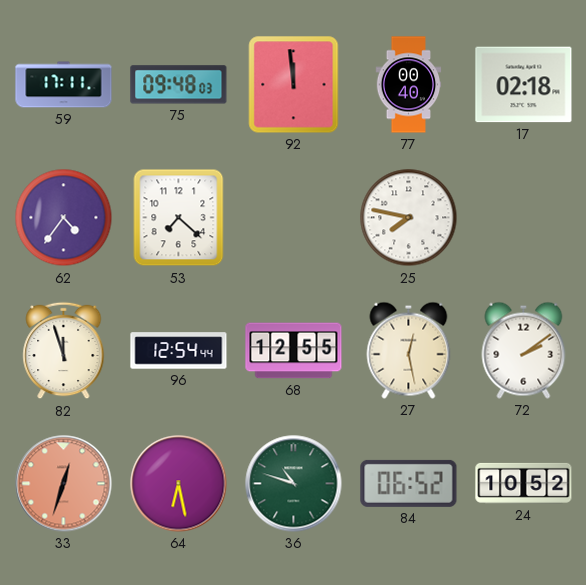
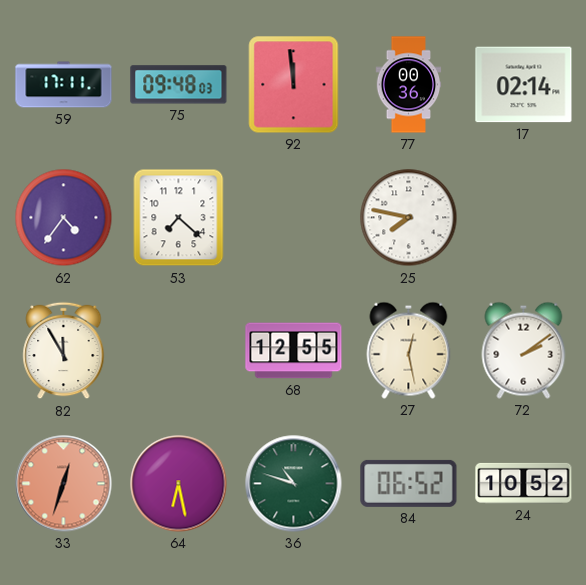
77: 00:40 -> 00:36 (409, 85)
17: 02:18 -> 02:14 (524, 85)
82: 11:57 -> 11:55 (64, 351)
96: 12:54 -> none (179, 351)
